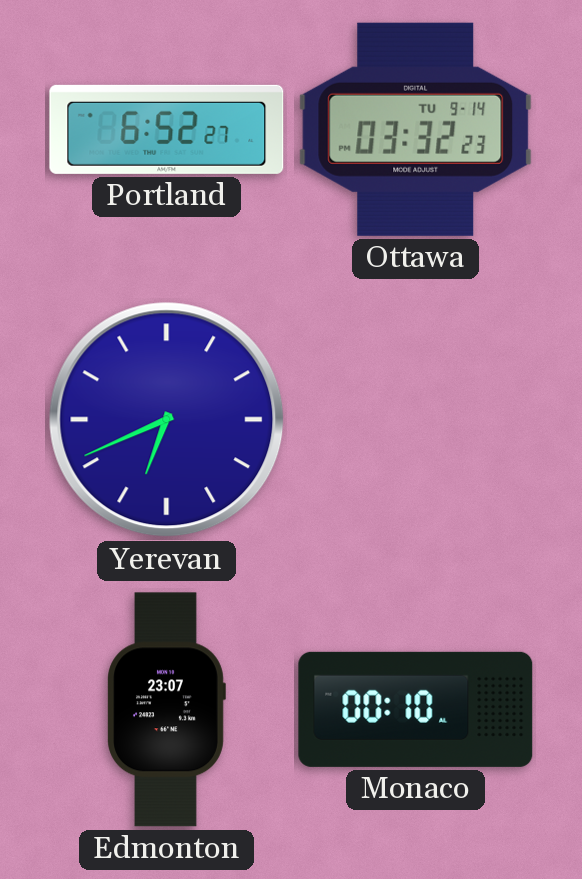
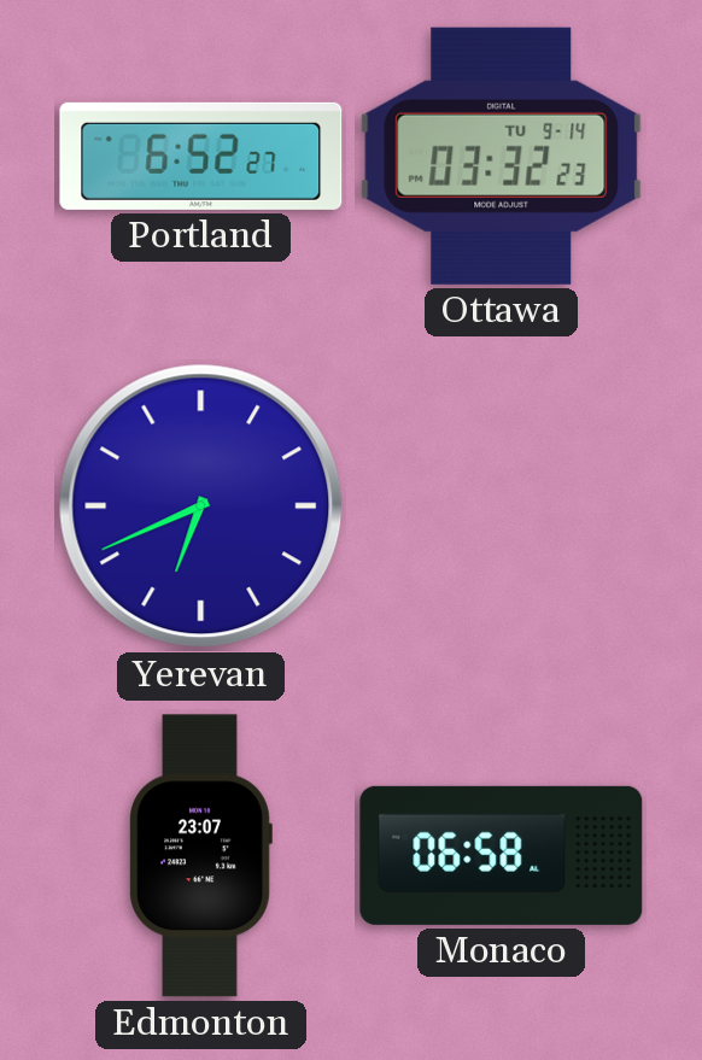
Monaco: 00:10 -> 06:58 (502, 855)
